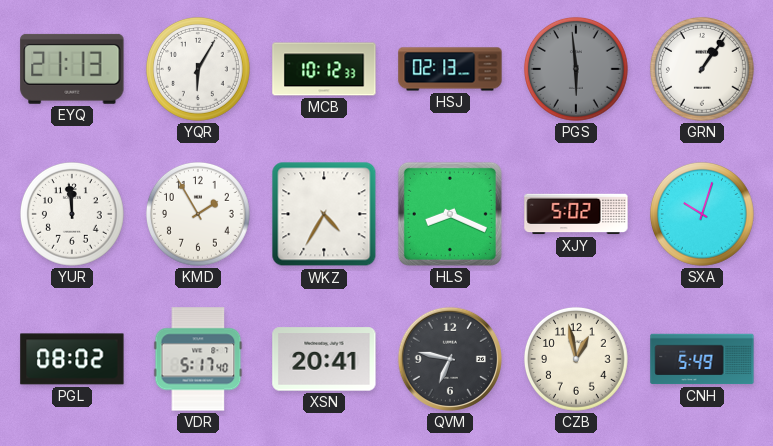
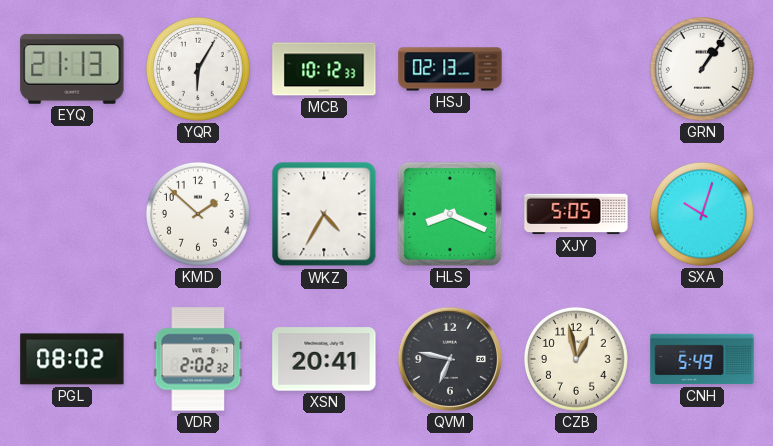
PGS: 5:59 -> none (576, 69)
YUR: 11:59 -> none (72, 214)
KMD: 1:55 -> 1:52 (198, 214)
XJY: 5:02 -> 5:05 (576, 214)
VDR: 5:17 -> 2:02 (198, 359)
